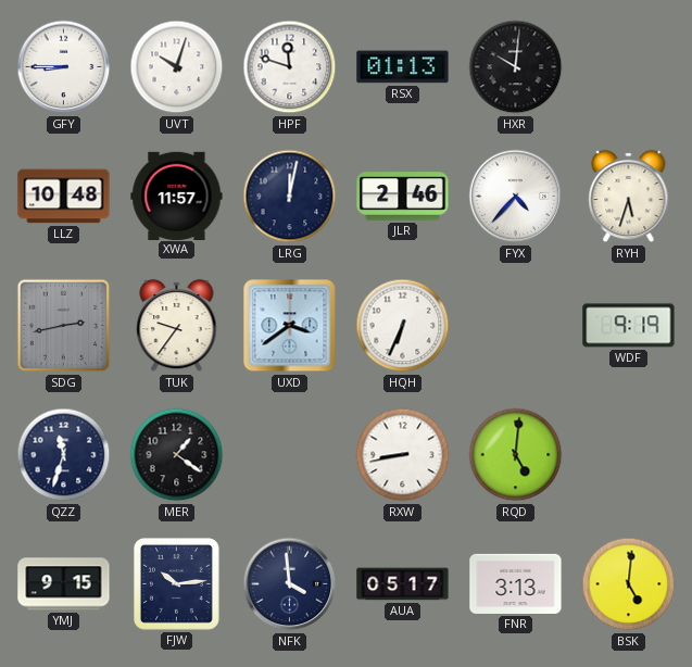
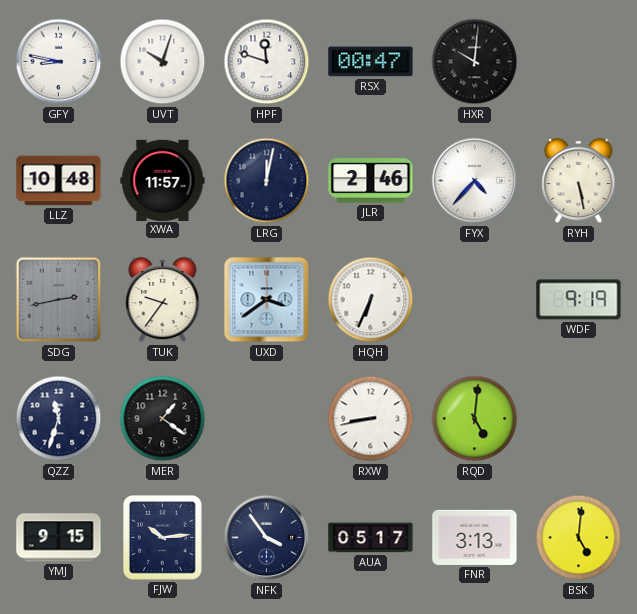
GFY: 8:45 -> 8:47 (59, 62)
RSX: 01:13 -> 00:47 (371, 62)
RYH: 5:33 -> 5:28 (579, 181)
NFK: 3:59 -> 3:54 (267, 538)
